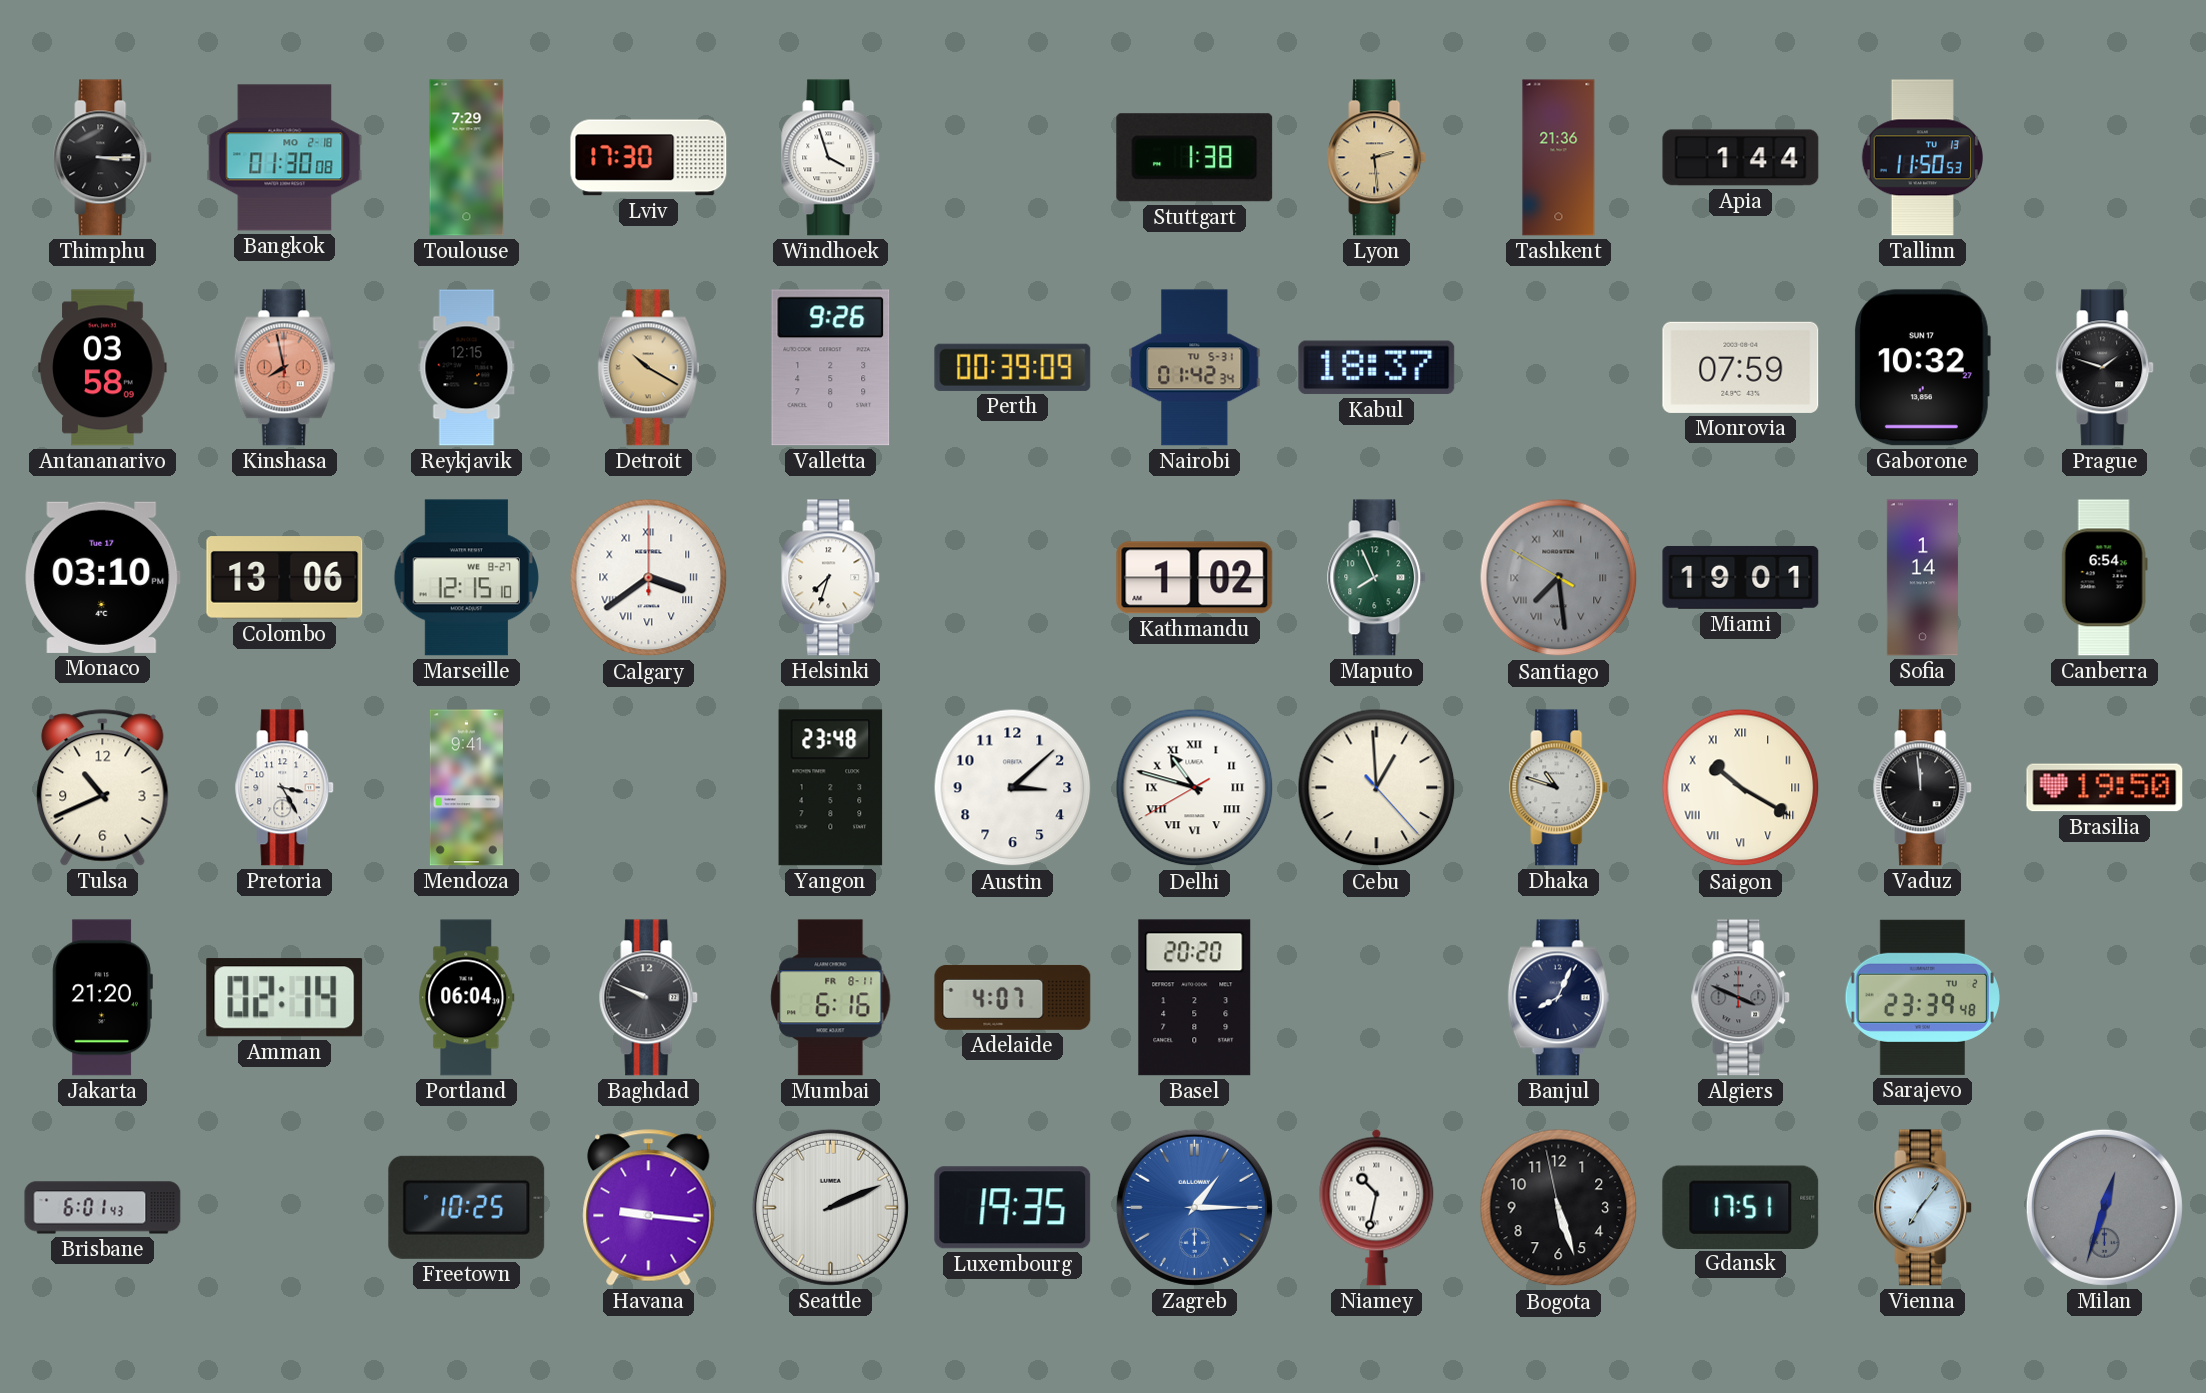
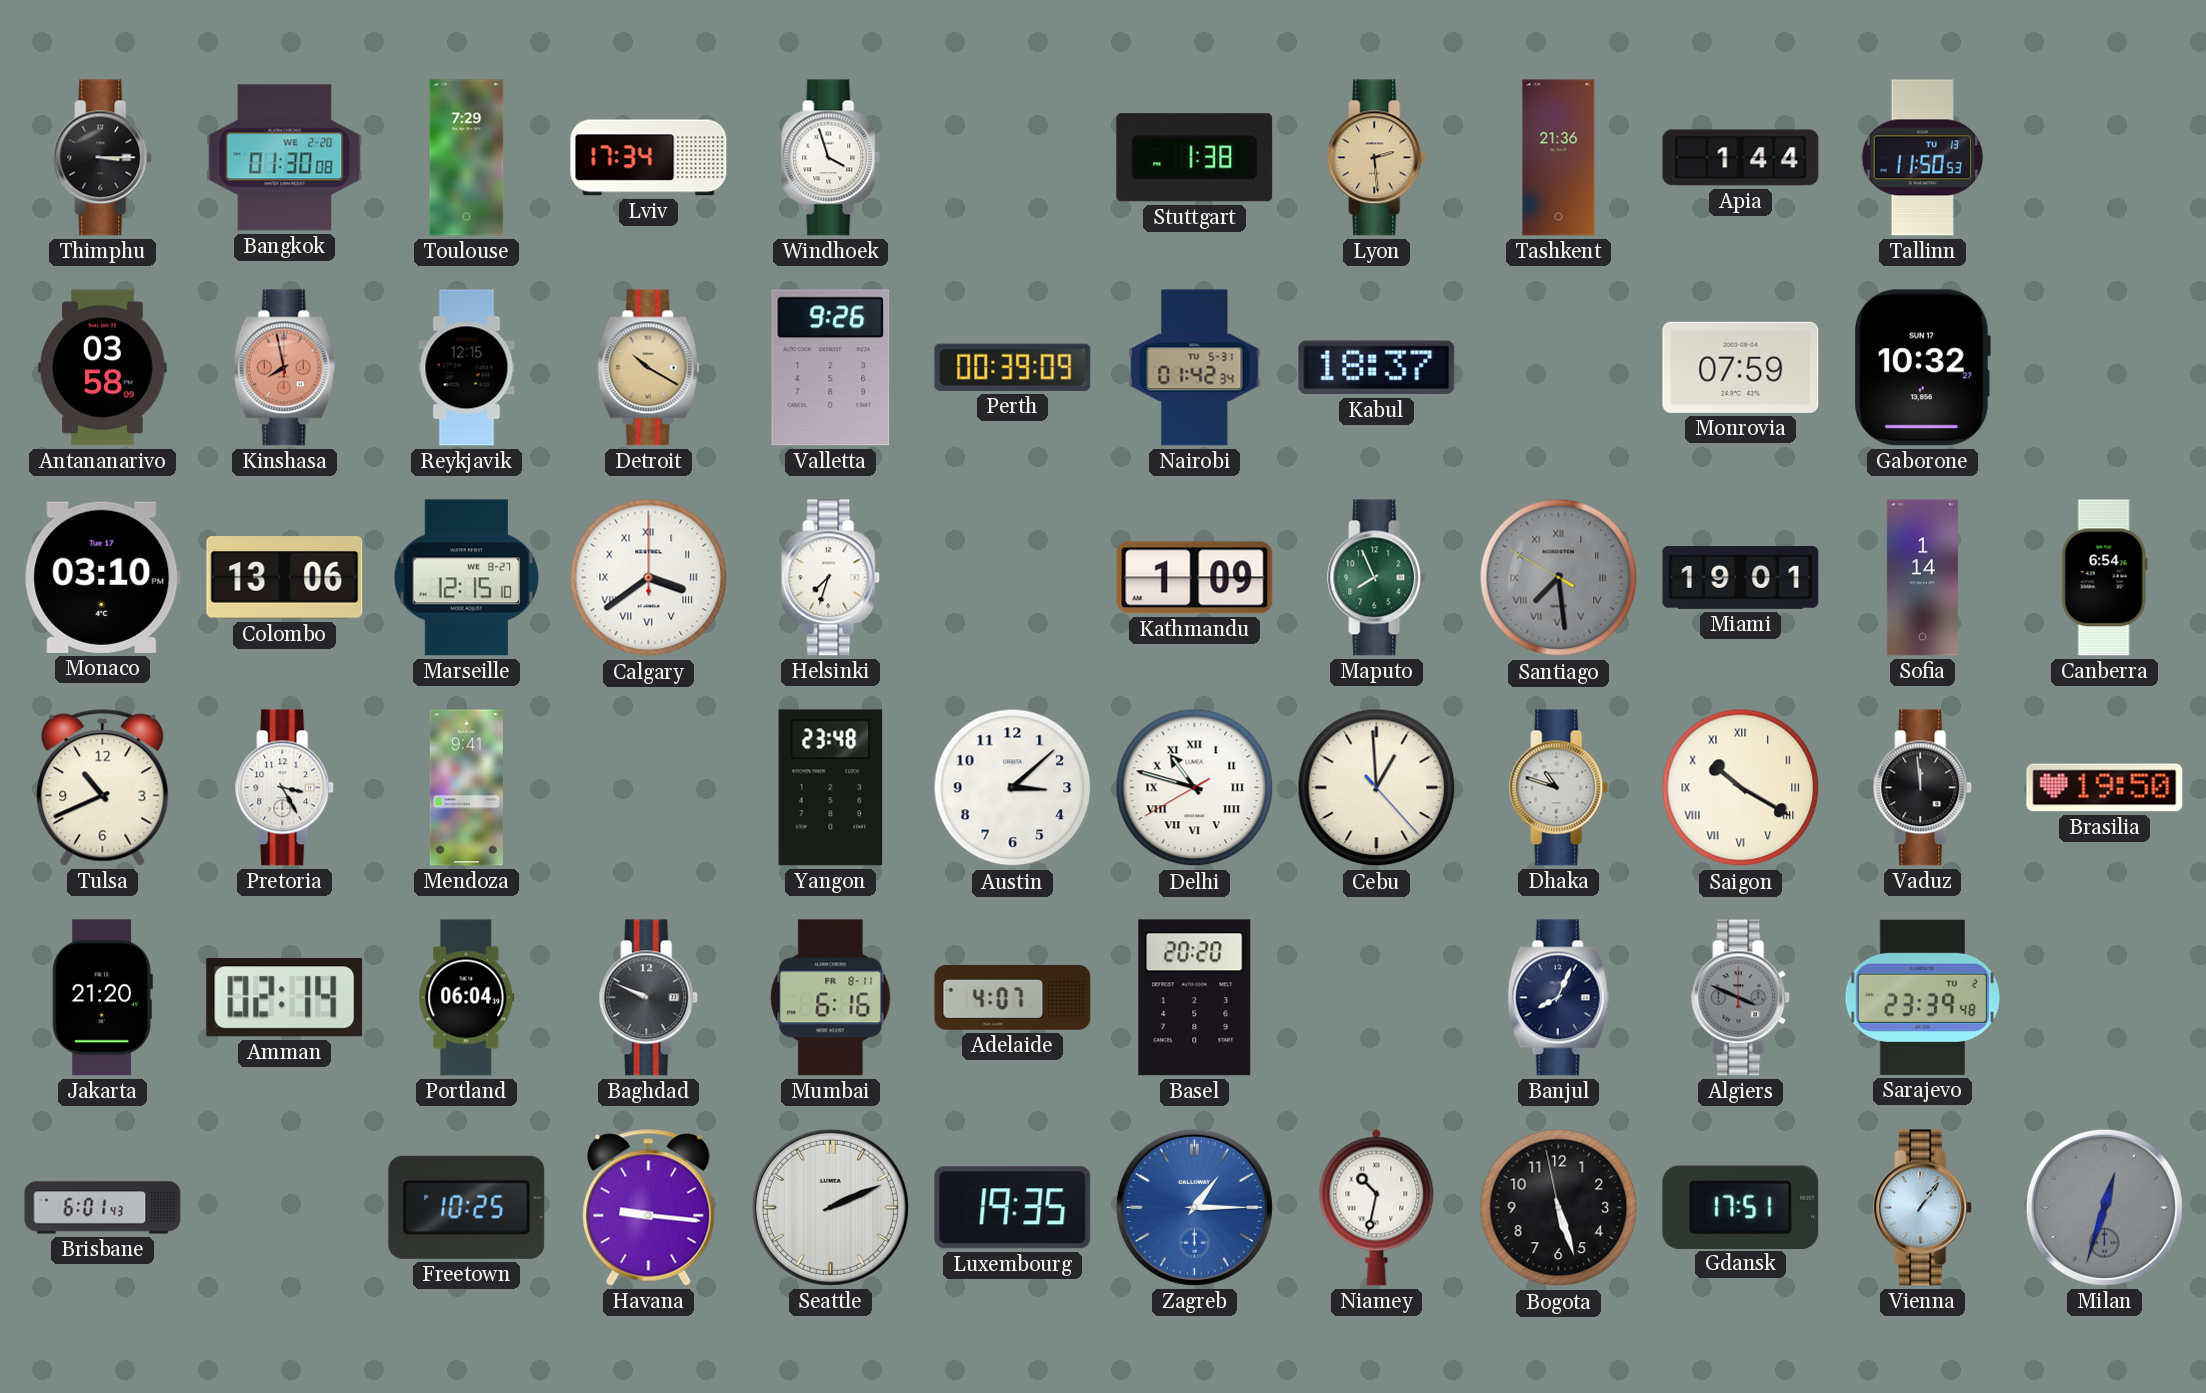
Bangkok date: MO 2-18 -> WE 2-20 (285, 158)
Lviv: 17:30 -> 17:34 (649, 158)
Prague: 1:48 -> none (2105, 368)
Kathmandu: 1:02 -> 1:09 (1195, 578)
Vienna: 7:06 -> 1:06 (1923, 1208)
